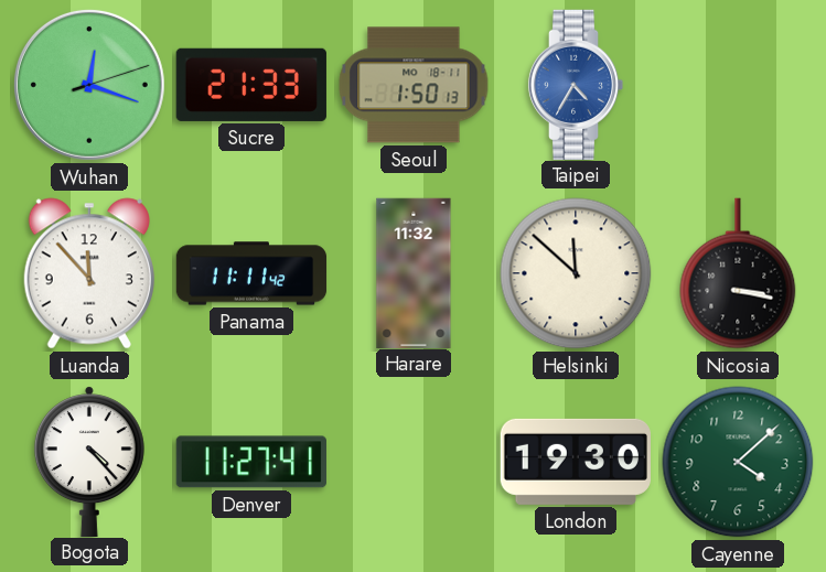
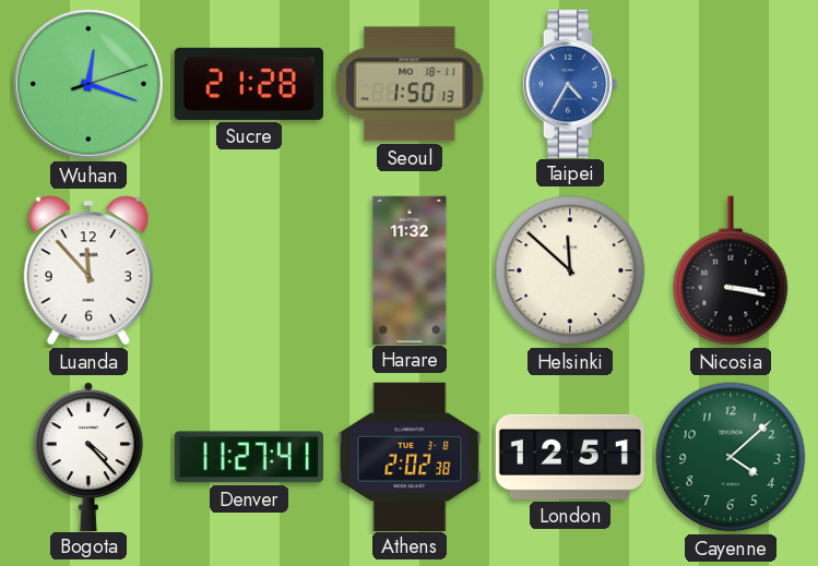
Sucre: 21:33 -> 21:28 (249, 84)
Panama: 11:11 -> none (251, 273)
Athens: none -> 2:02 (410, 456)
London: 19:30 -> 12:51 (570, 457)
